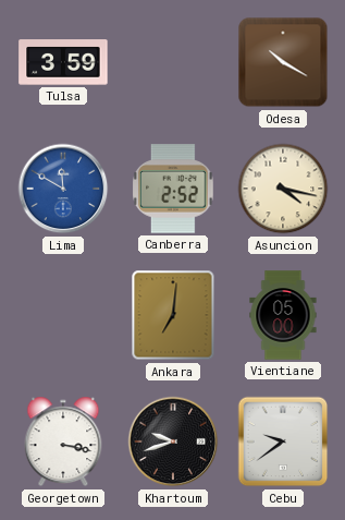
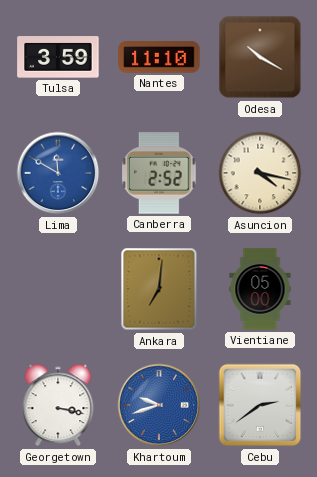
Nantes: none -> 11:10 (159, 57)
Khartoum dial: black -> blue (159, 405)
Cebu: 9:39 -> 2:39 (260, 405)
